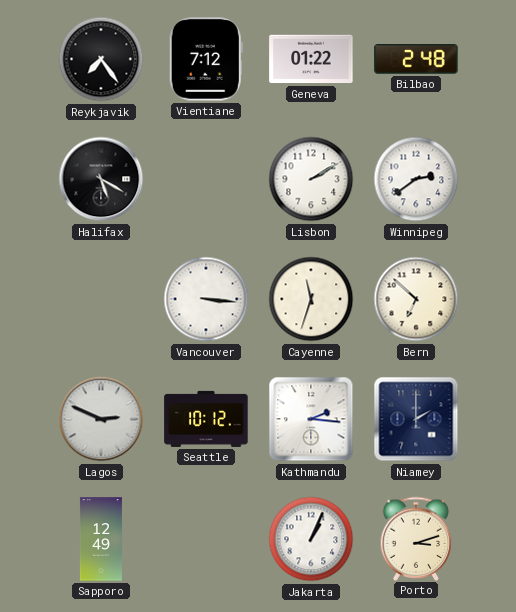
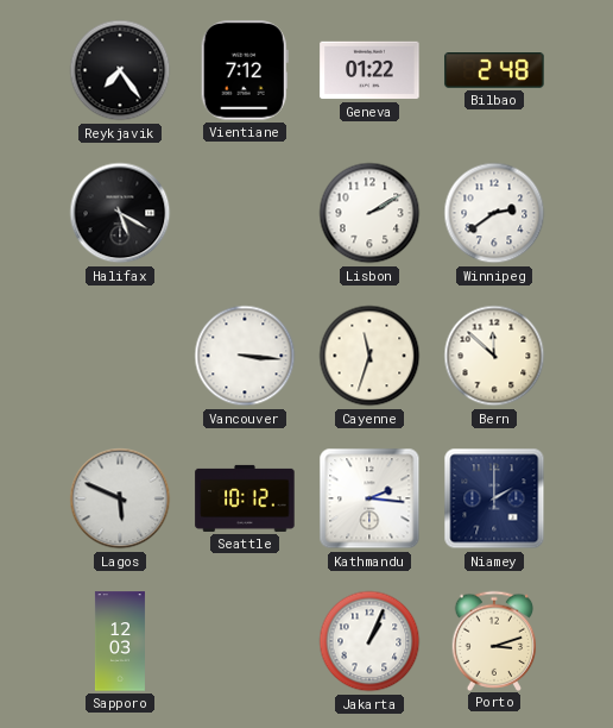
Bern: 6:52 -> 11:52 (494, 356)
Lagos: 2:49 -> 5:49 (120, 498)
Sapporo: 12:49 -> 12:03 (120, 641)
